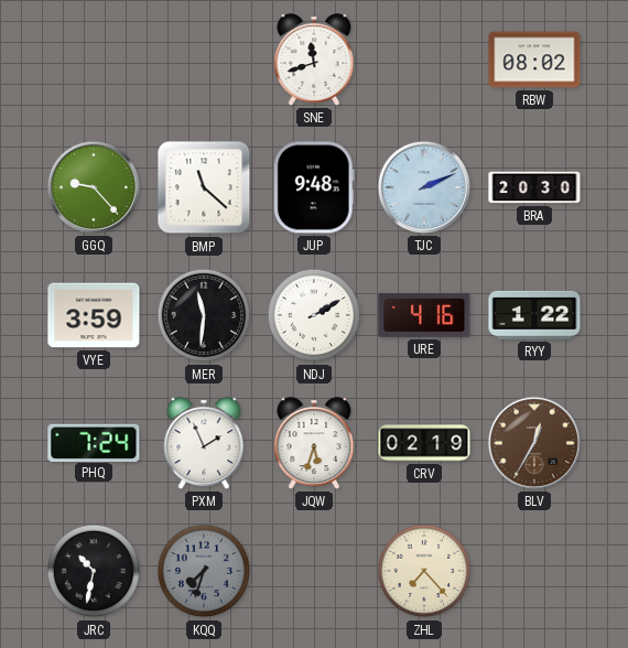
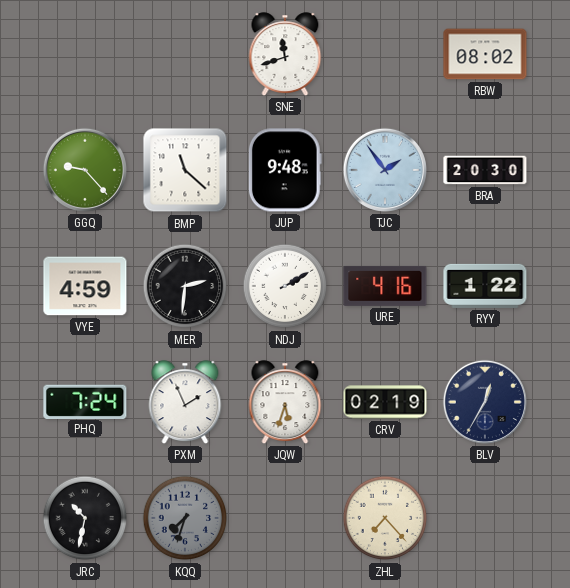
TJC: 2:11 -> 1:54 (385, 170)
VYE: 3:59 -> 4:59 (85, 286)
MER: 11:31 -> 2:31 (185, 286)
BLV dial: brown -> navy (485, 402)
